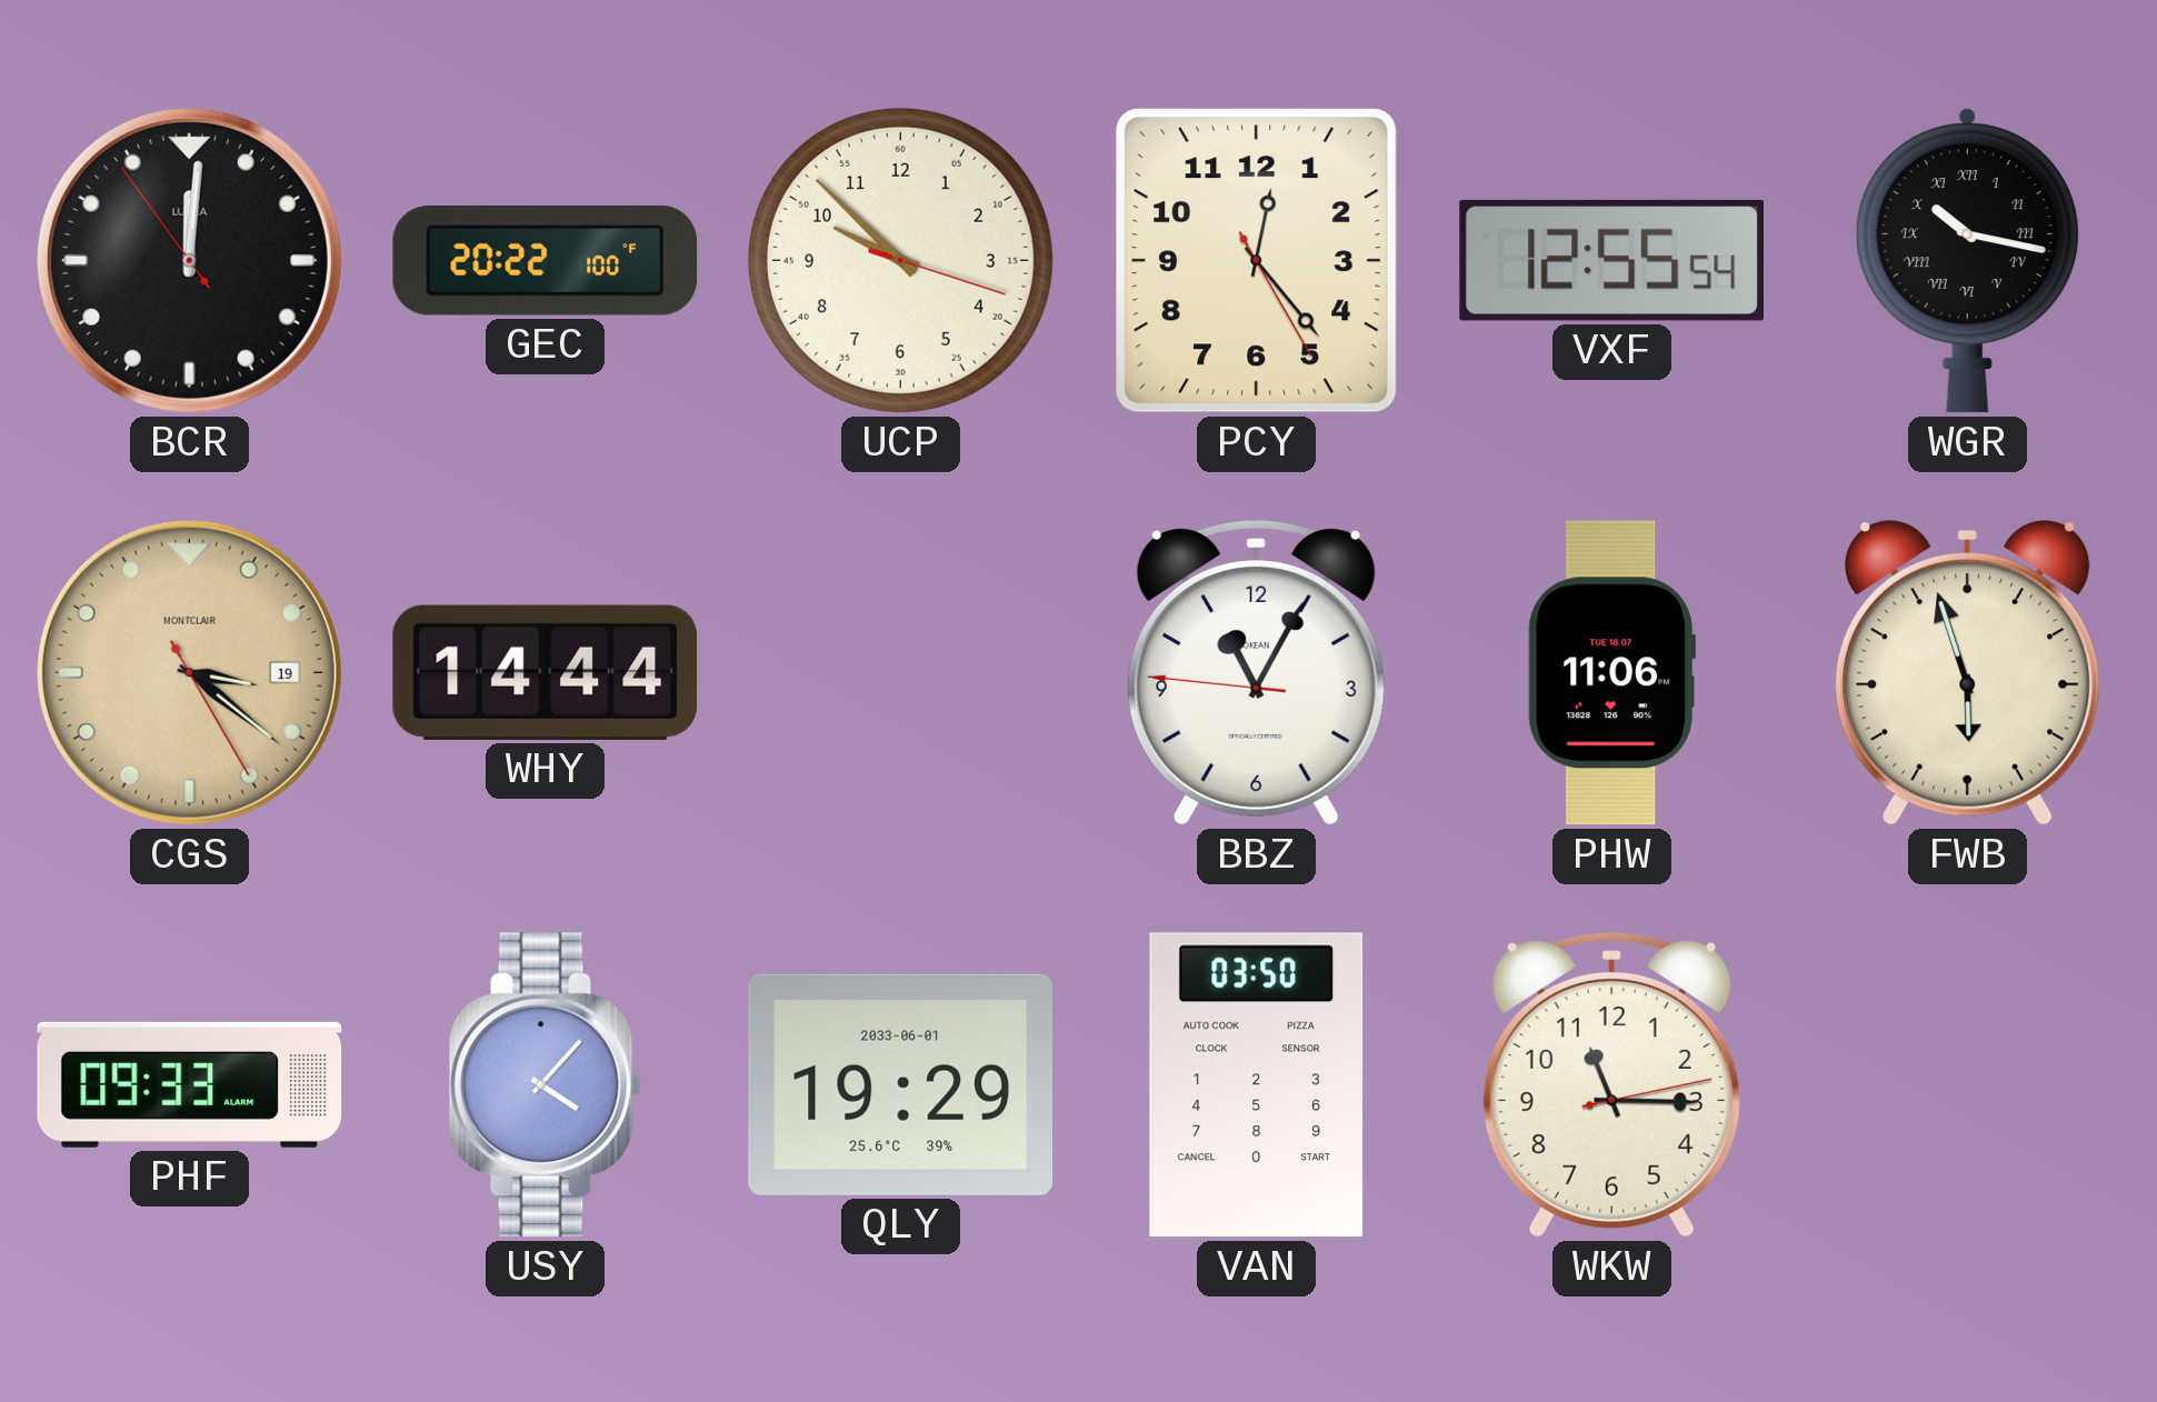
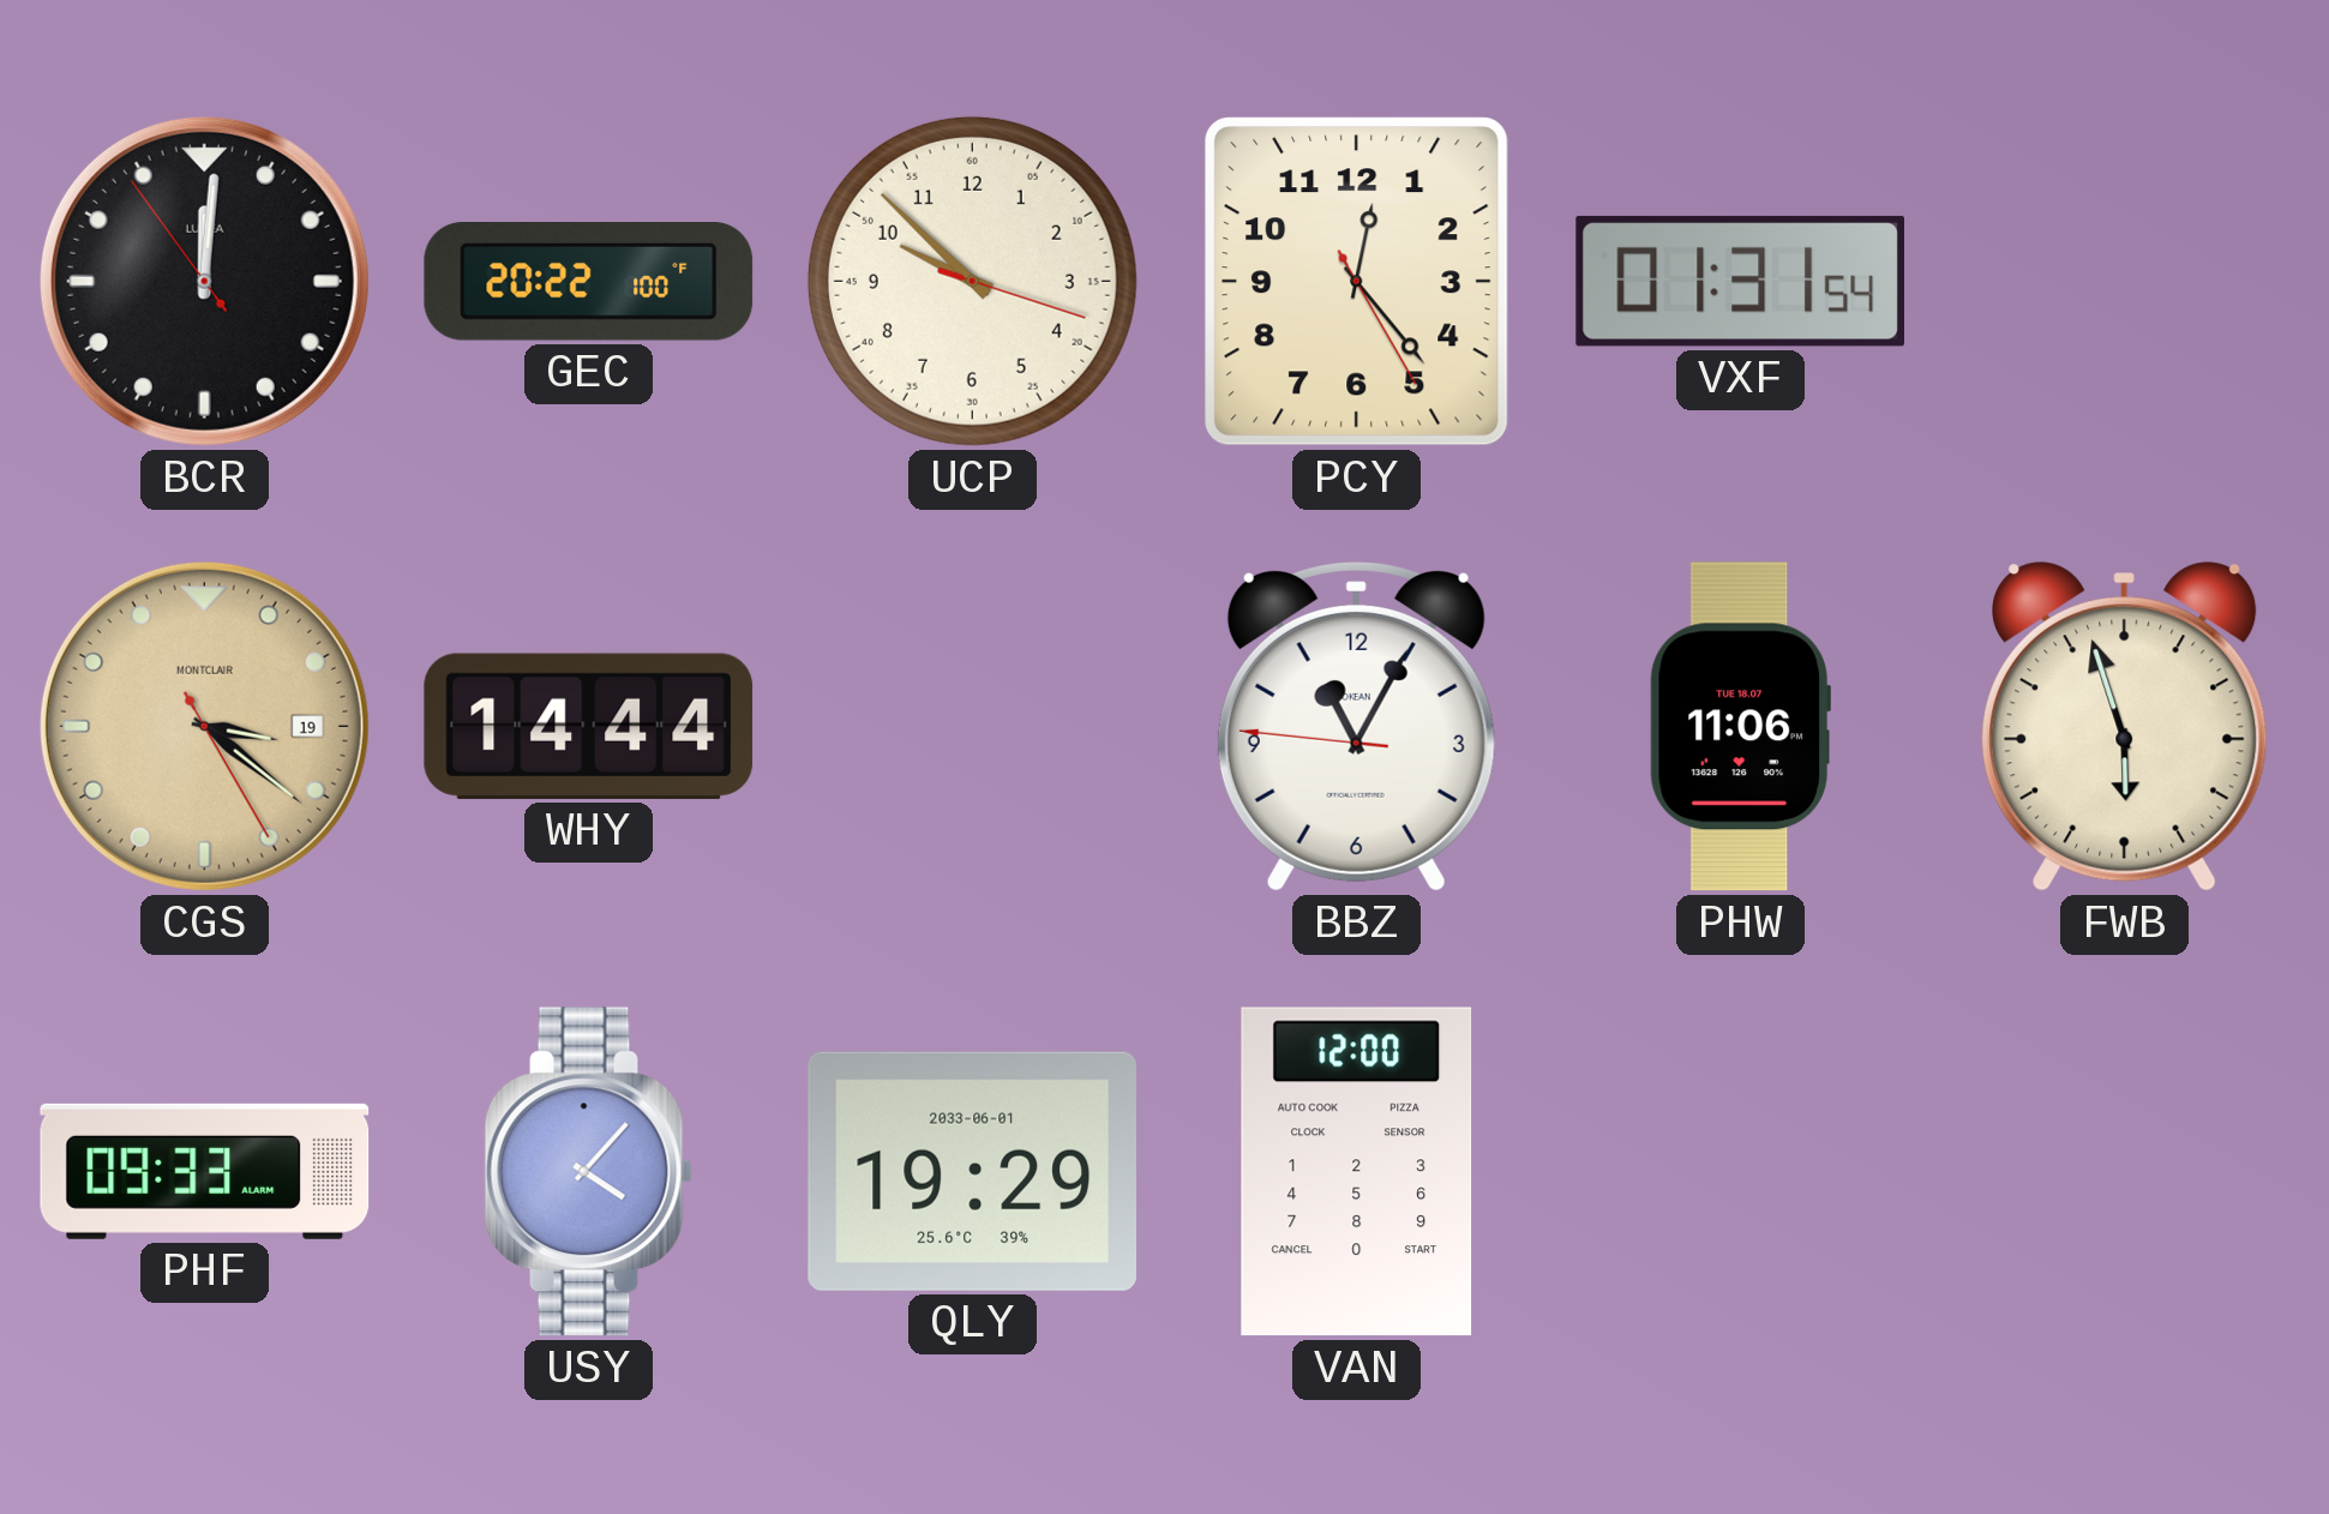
VXF: 12:55 -> 01:31 (1740, 281)
WGR: 10:17 -> none (1967, 261)
VAN: 03:50 -> 12:00 (1357, 1172)
WKW: 11:15 -> none (1611, 1085)
